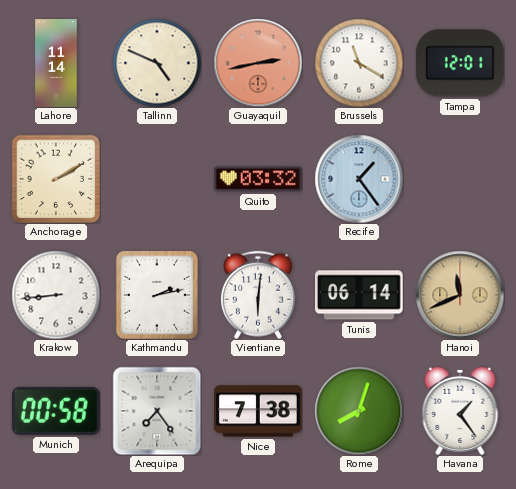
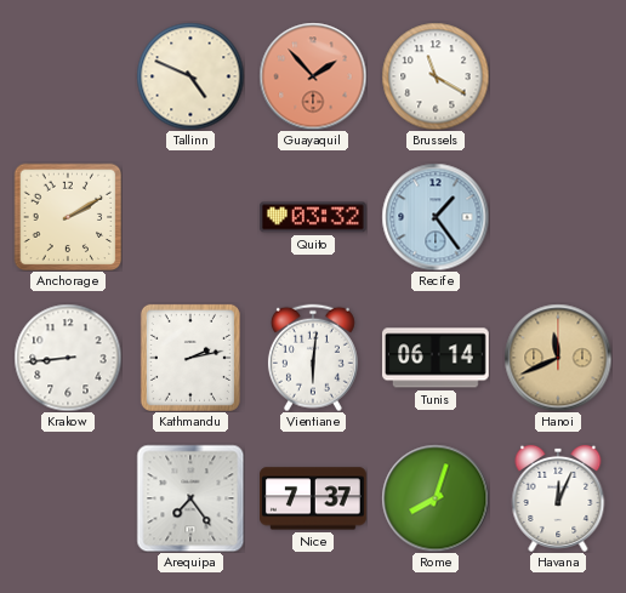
Lahore: 11:14 -> none (56, 63)
Guayaquil: 2:43 -> 1:53 (313, 76)
Tampa: 12:01 -> none (460, 63)
Munich: 00:58 -> none (56, 411)
Nice: 7:38 -> 7:37 (314, 498)
Havana: 1:24 -> 12:04 (558, 498)
